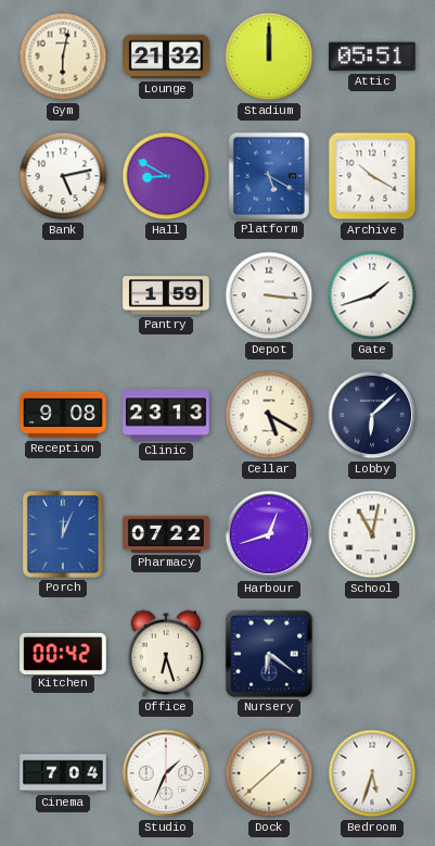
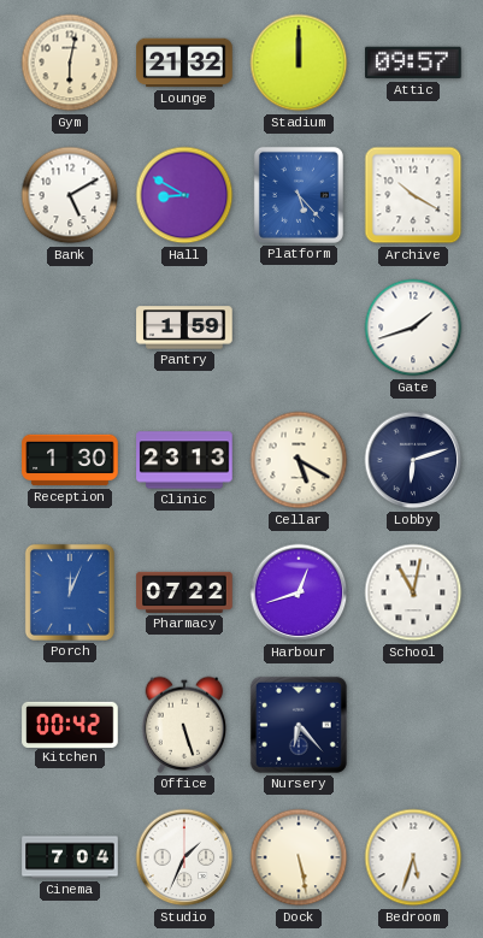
Attic: 05:51 -> 09:57 (413, 63)
Bank: 5:13 -> 5:10 (70, 195)
Platform: 5:20 -> 5:23 (299, 195)
Depot: 3:16 -> none (269, 295)
Reception: 9:08 -> 1:30 (70, 460)
Lobby: 6:08 -> 6:12 (413, 460)
Office: 6:27 -> 5:27 (184, 725)
Nursery: 6:21 -> 6:23 (299, 725)
Dock: 1:38 -> 5:28 (299, 857)
